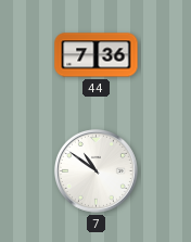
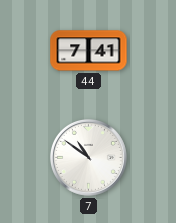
44: 7:36 -> 7:41 (89, 51)
